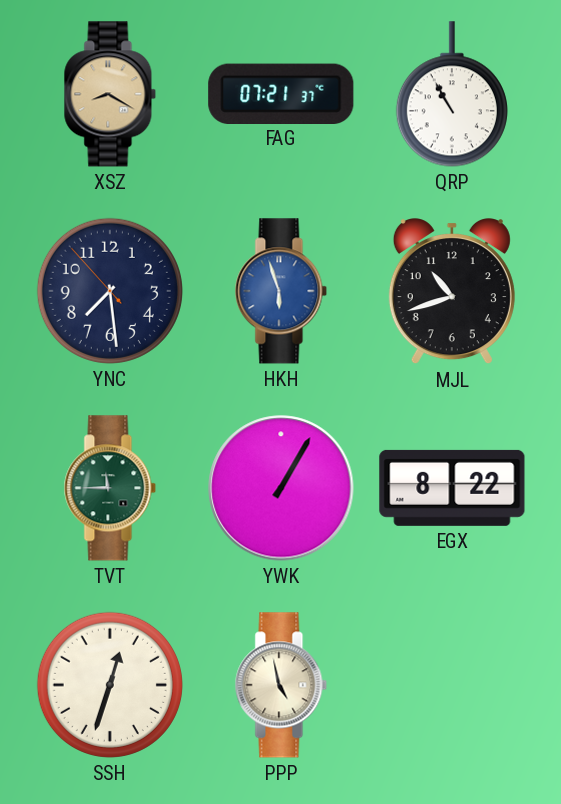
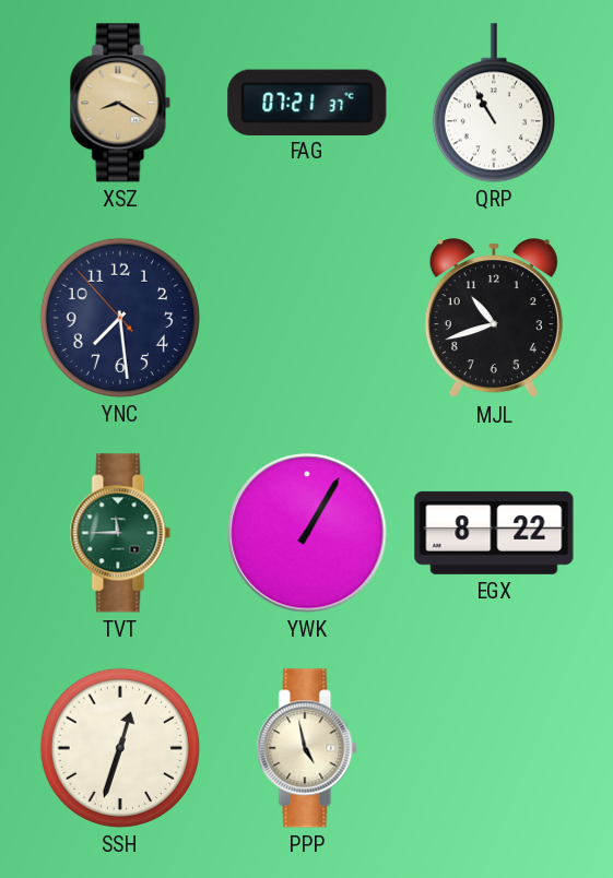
HKH: 5:57 -> none (281, 291)
